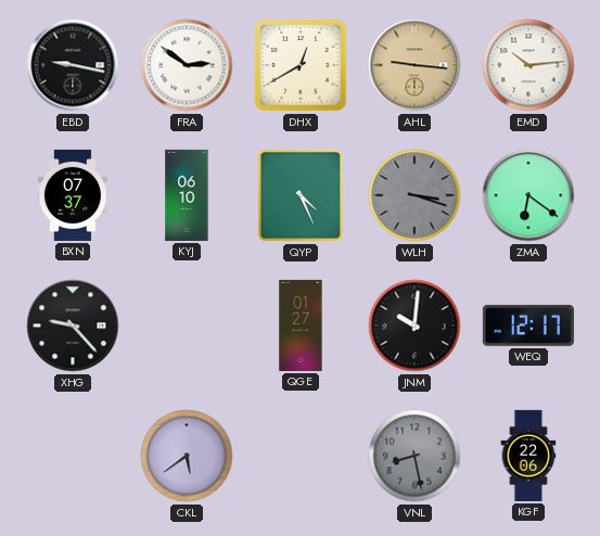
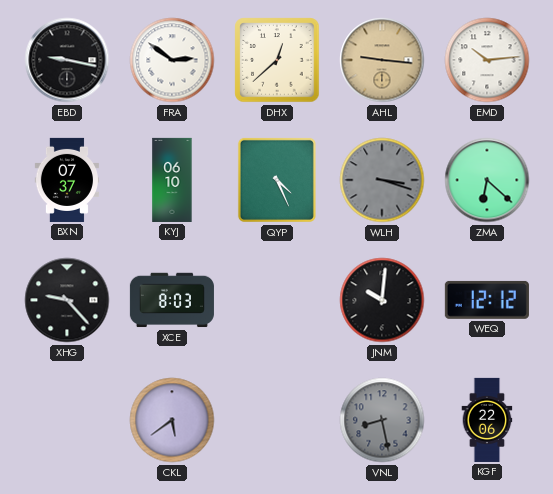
DHX: 12:40 -> 12:38 (277, 60)
ZMA: 6:21 -> 6:22 (487, 180)
XCE: none -> 8:03 (172, 300)
QGE: 01:27 -> none (301, 326)
WEQ: 12:17 -> 12:12 (487, 300)
